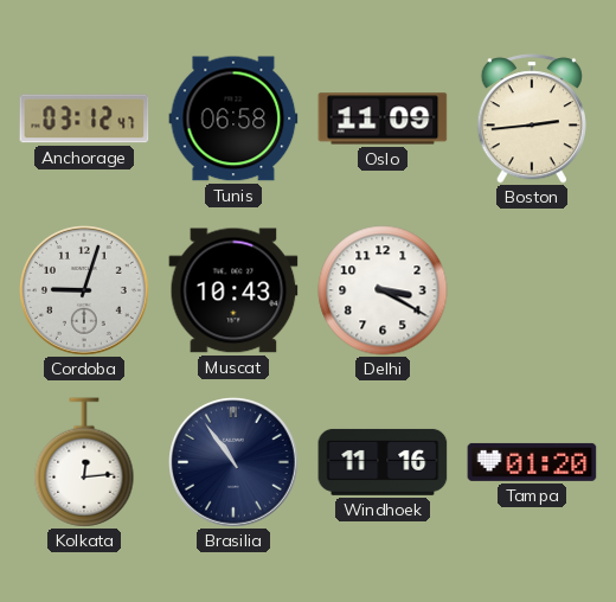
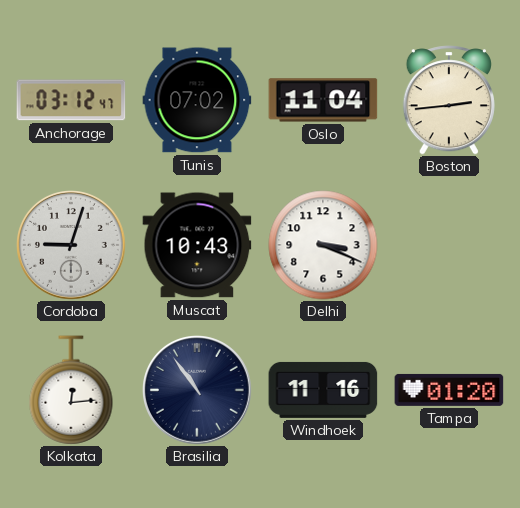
Tunis: 06:58 -> 07:02 (197, 100)
Oslo: 11:09 -> 11:04 (323, 100)
Delhi: 3:20 -> 3:19 (323, 245)
